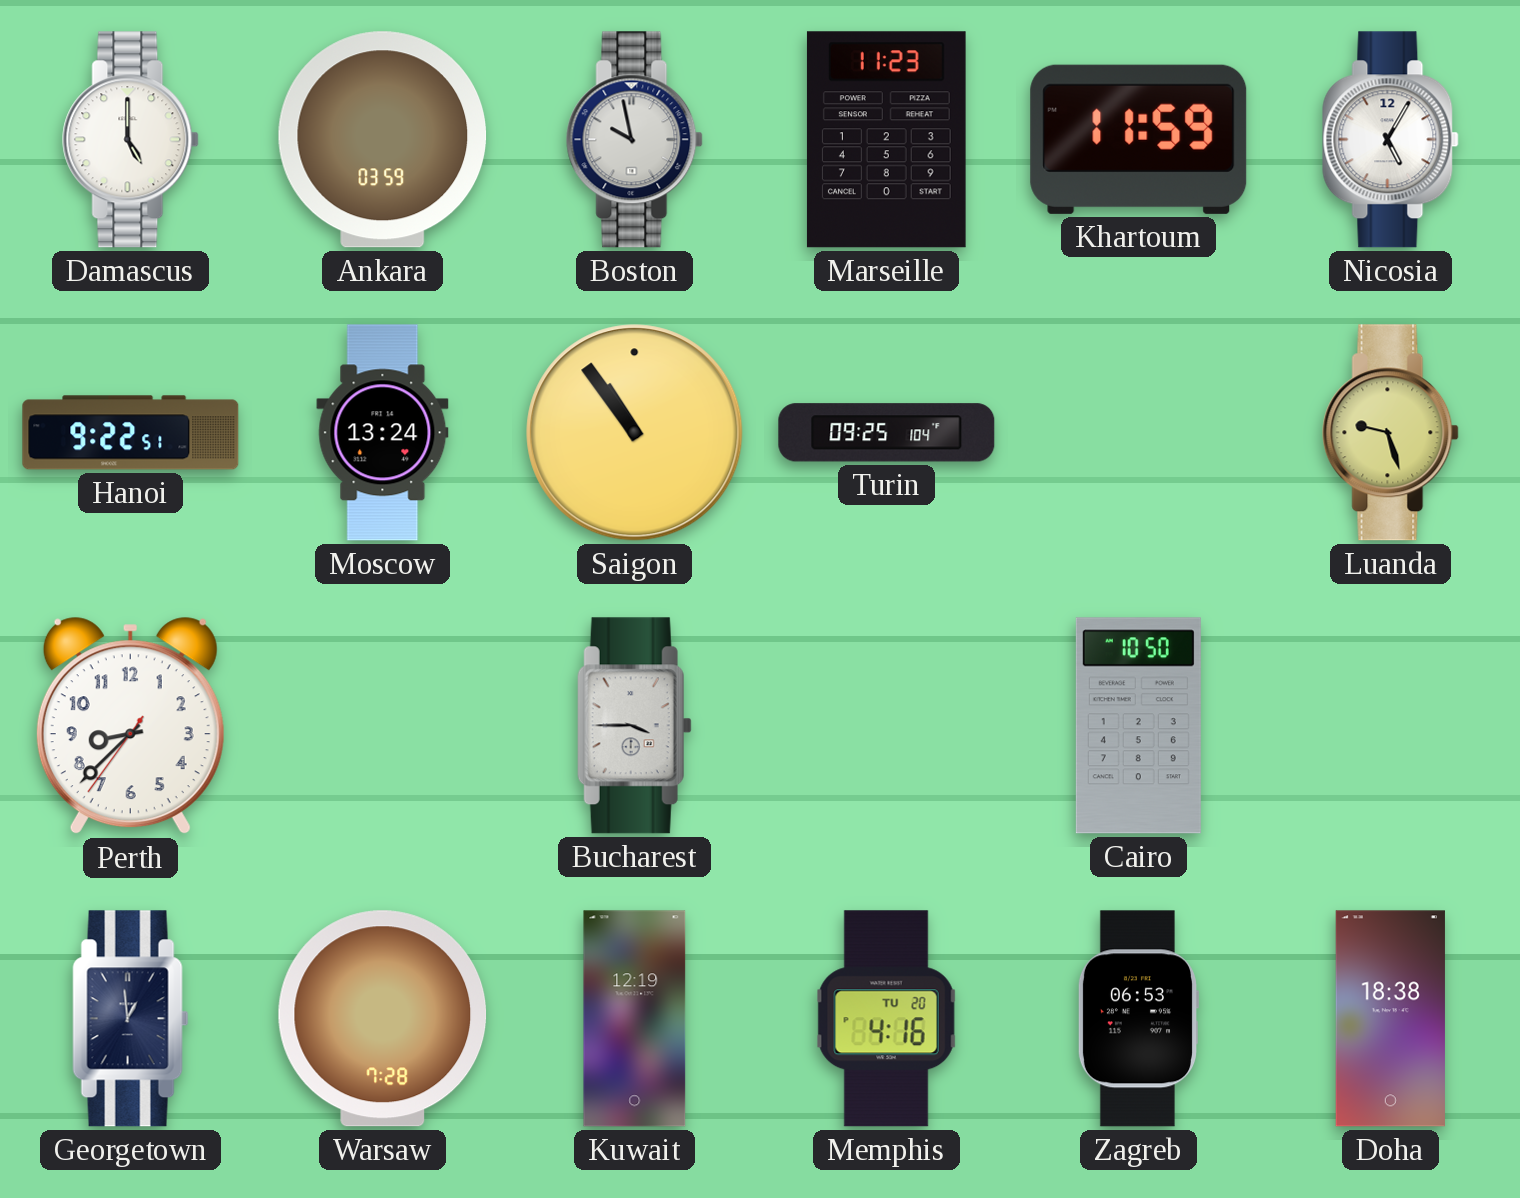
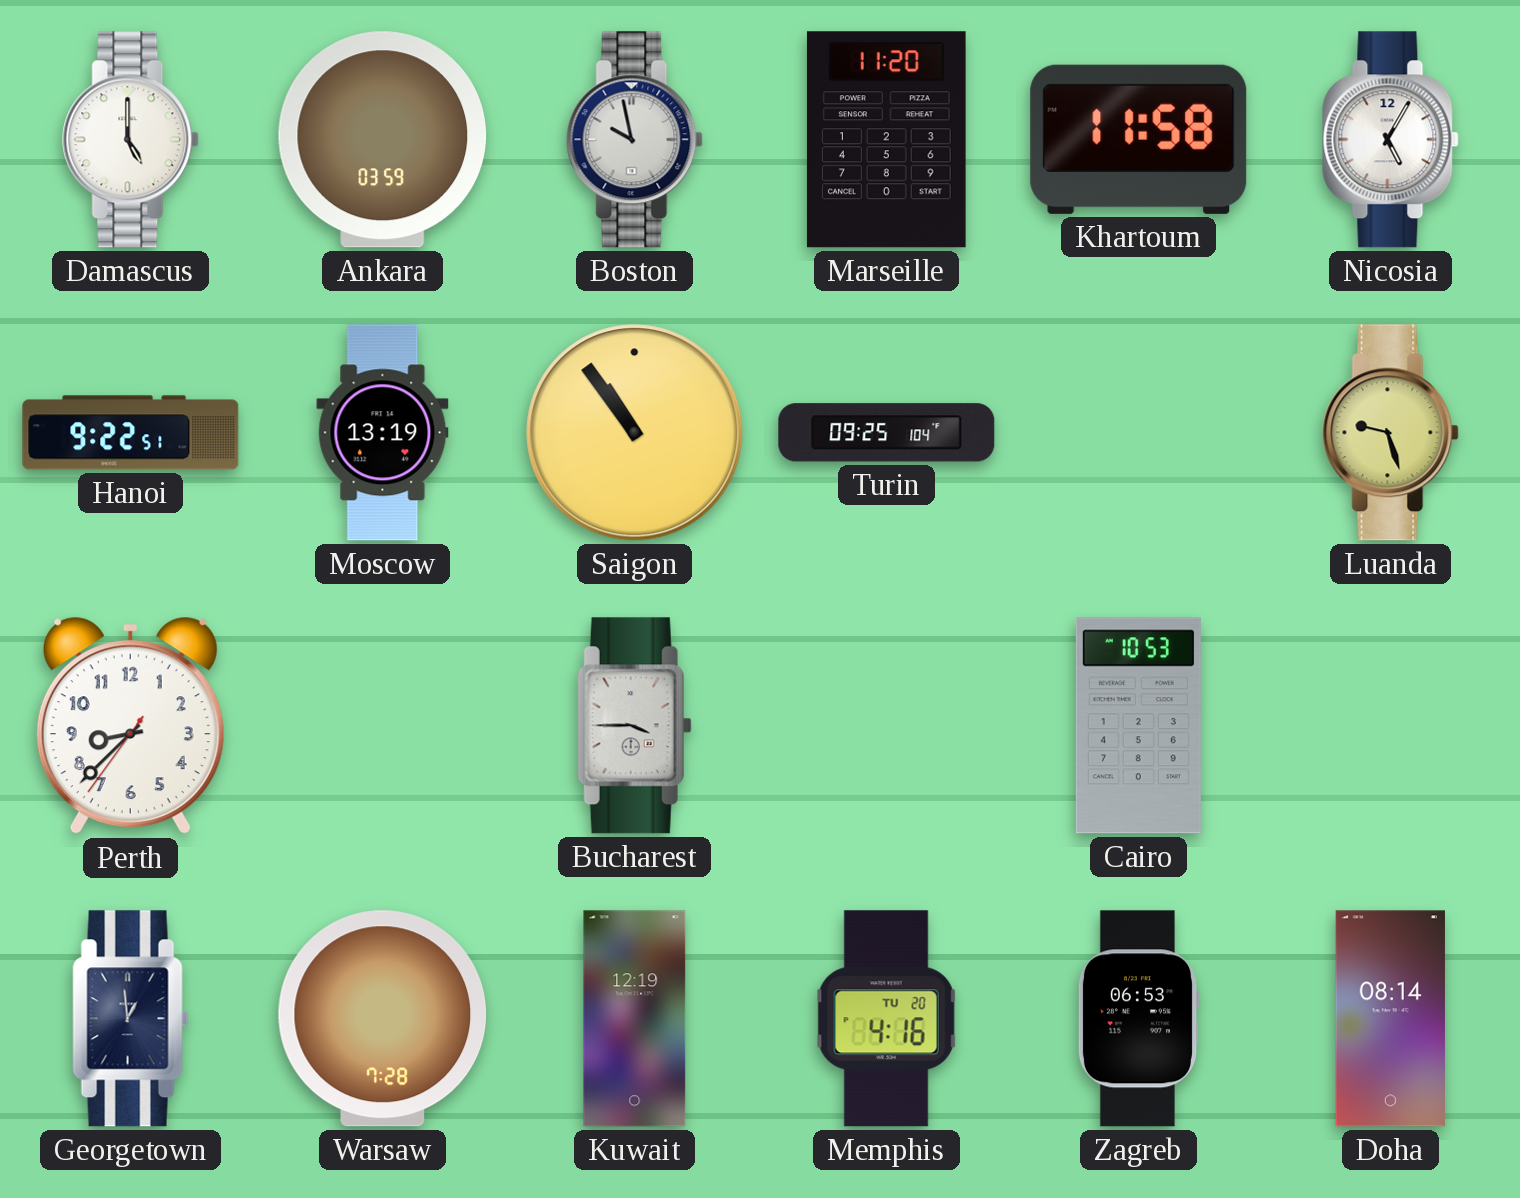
Marseille: 11:23 -> 11:20 (886, 140)
Khartoum: 11:59 -> 11:58 (1139, 139)
Moscow: 13:24 -> 13:19 (383, 433)
Cairo: 10:50 -> 10:53 (1138, 726)
Doha: 18:38 -> 08:14 (1390, 1019)
